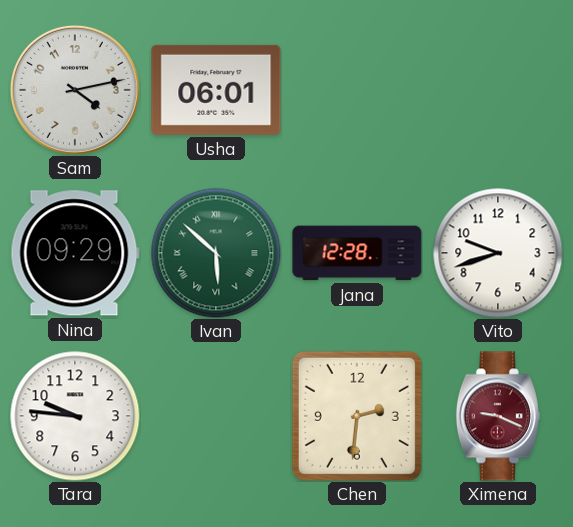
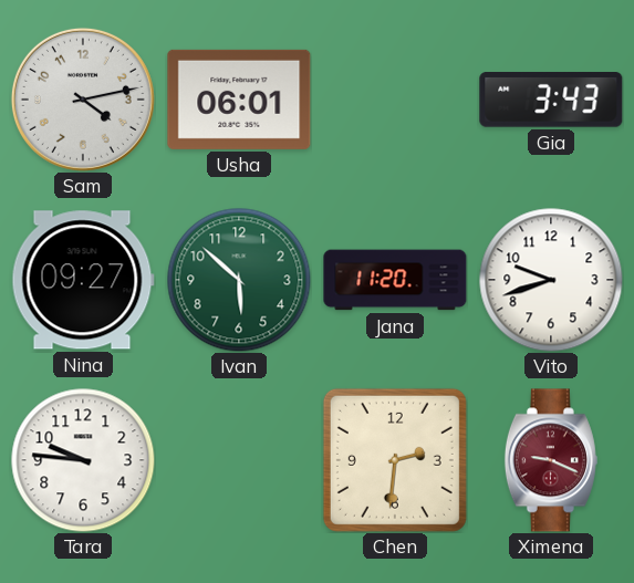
Gia: none -> 3:43 (551, 101)
Nina: 09:29 -> 09:27 (83, 280)
Ivan numerals: Roman -> Arabic (239, 280)
Jana: 12:28 -> 11:20 (395, 280)
